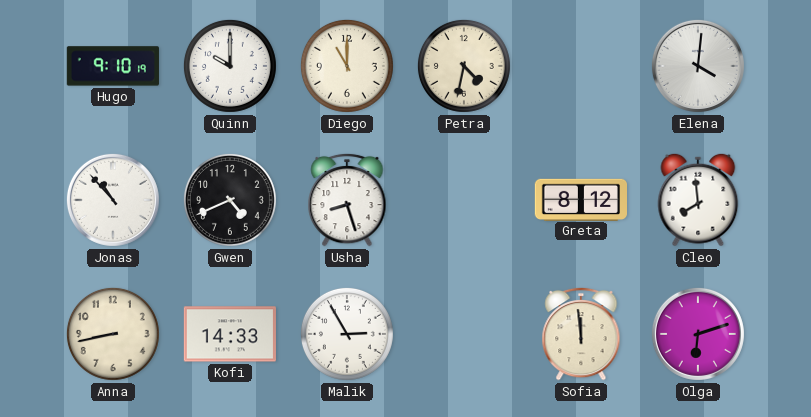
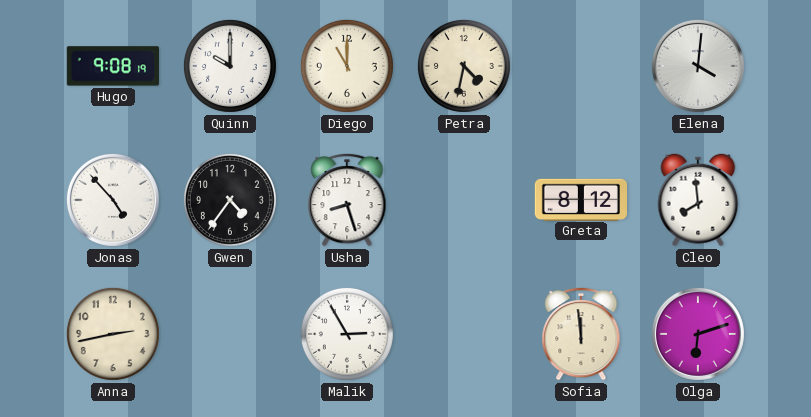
Hugo: 9:10 -> 9:08 (113, 66)
Jonas: 10:53 -> 4:53 (113, 200)
Gwen: 4:41 -> 4:36 (230, 200)
Anna: 8:43 -> 2:43 (113, 334)
Kofi: 14:33 -> none (230, 334)
